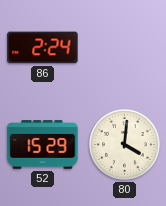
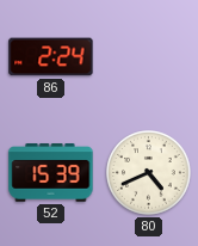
52: 15:29 -> 15:39 (51, 173)
80: 4:01 -> 4:41 (149, 173)
